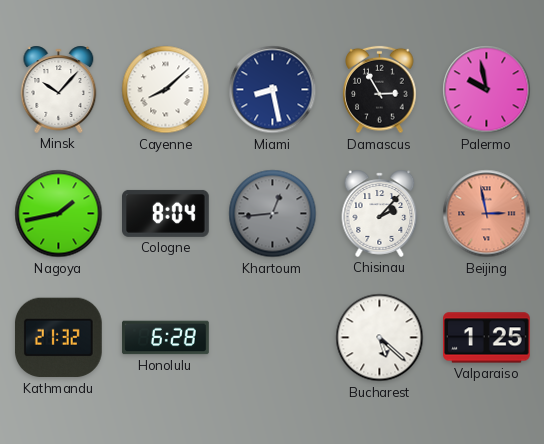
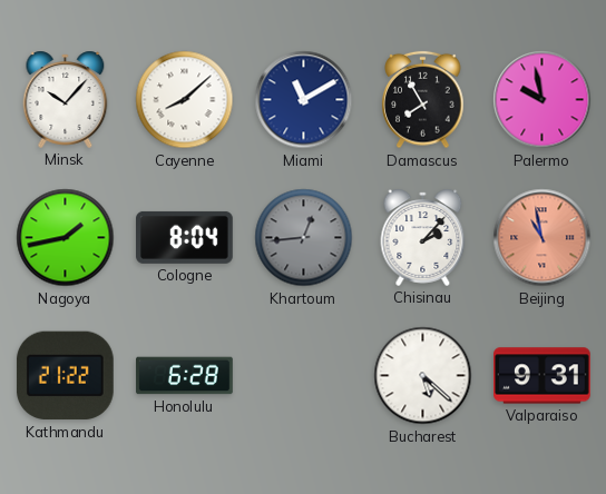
Miami: 8:28 -> 11:10 (304, 100)
Damascus: 2:55 -> 7:55 (423, 100)
Beijing: 2:58 -> 10:58 (543, 238)
Kathmandu: 21:32 -> 21:22 (65, 376)
Valparaiso: 1:25 -> 9:31 (543, 376)
